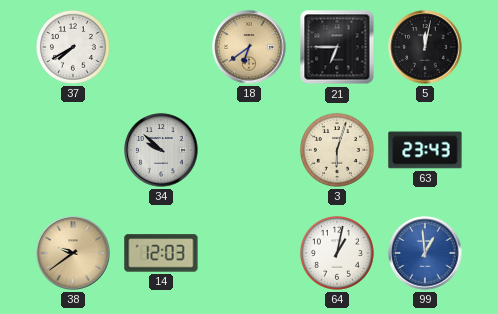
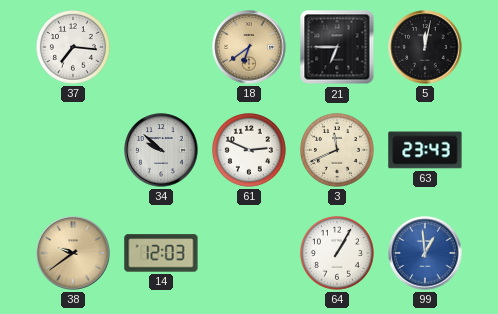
37: 7:40 -> 7:16 (73, 47)
61: none -> 2:49 (249, 150)
3: 6:03 -> 11:41 (337, 150)
64: 1:02 -> 1:05 (337, 253)
